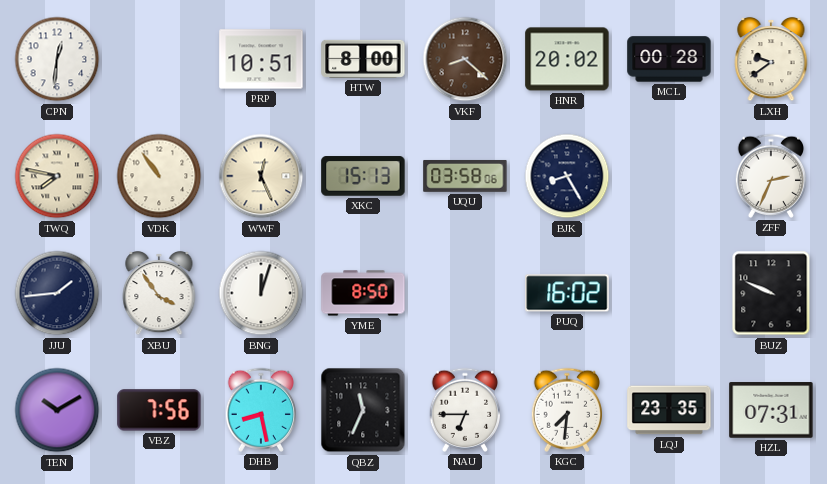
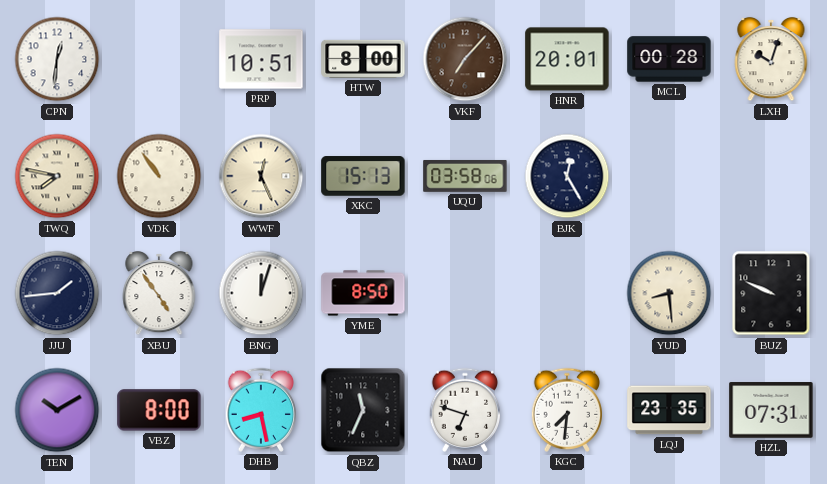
VKF: 8:22 -> 7:07 (465, 59)
HNR: 20:02 -> 20:01 (567, 59)
LXH: 9:39 -> 10:03 (771, 59)
BJK: 8:25 -> 12:25 (567, 176)
ZFF: 2:34 -> none (770, 176)
XBU: 3:54 -> 4:54 (159, 293)
PUQ: 16:02 -> none (567, 293)
YUD: none -> 8:29 (669, 293)
VBZ: 7:56 -> 8:00 (159, 410)
NAU: 6:45 -> 6:48 (464, 410)
